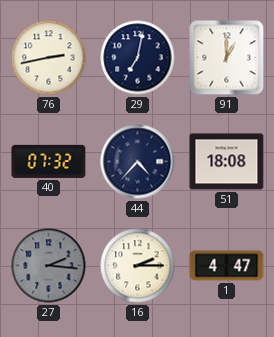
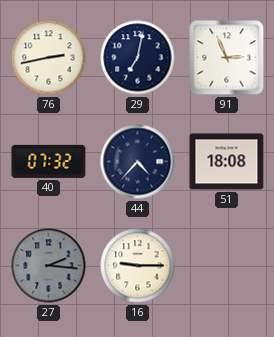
91: 1:00 -> 2:56 (227, 58)
16: 2:15 -> 9:15 (138, 266)
1: 4:47 -> none (227, 266)
